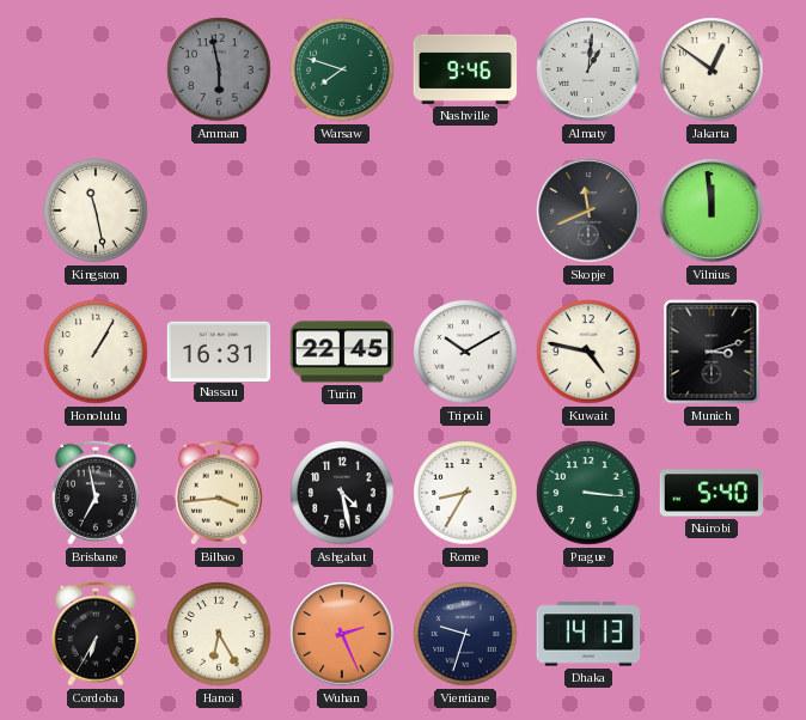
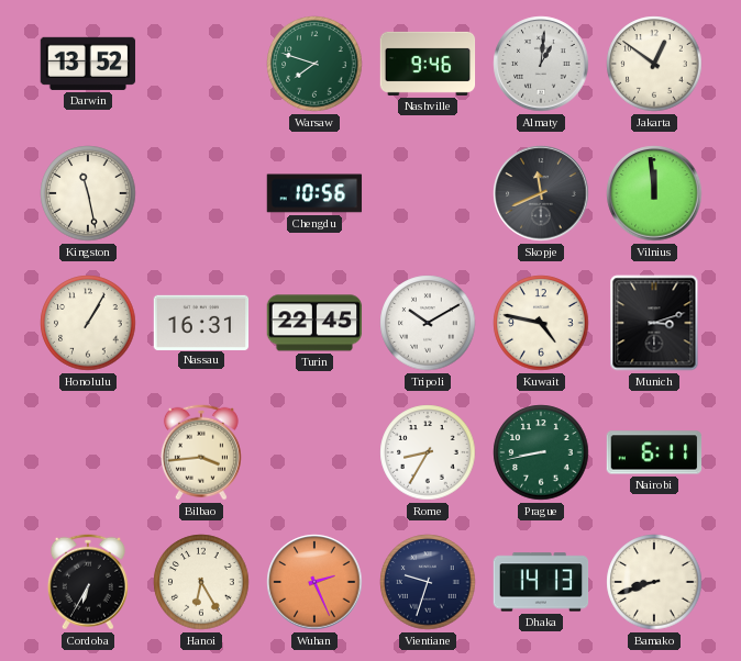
Darwin: none -> 13:52 (88, 64)
Amman: 5:58 -> none (219, 69)
Chengdu: none -> 10:56 (314, 193)
Brisbane: 6:58 -> none (96, 493)
Ashgabat: 4:28 -> none (342, 493)
Prague: 3:16 -> 8:43 (541, 452)
Nairobi: 5:40 -> 6:11 (654, 452)
Bamako: none -> 8:42 (654, 582)
